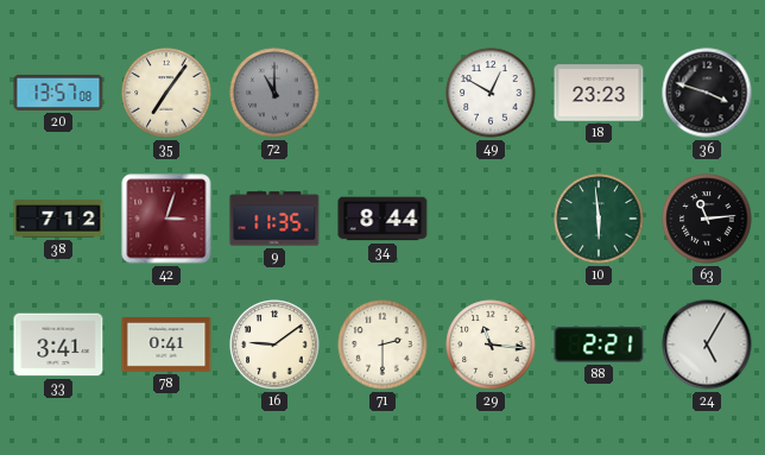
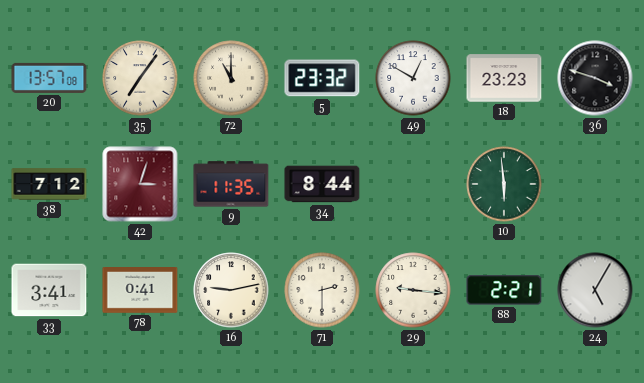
72 dial: grey -> cream (231, 78)
5: none -> 23:32 (322, 78)
63: 11:14 -> none (707, 219)
16: 9:09 -> 9:13 (231, 290)
29: 11:16 -> 9:16 (413, 290)
